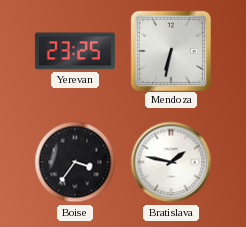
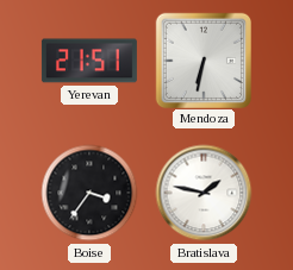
Yerevan: 23:25 -> 21:51 (89, 61)
